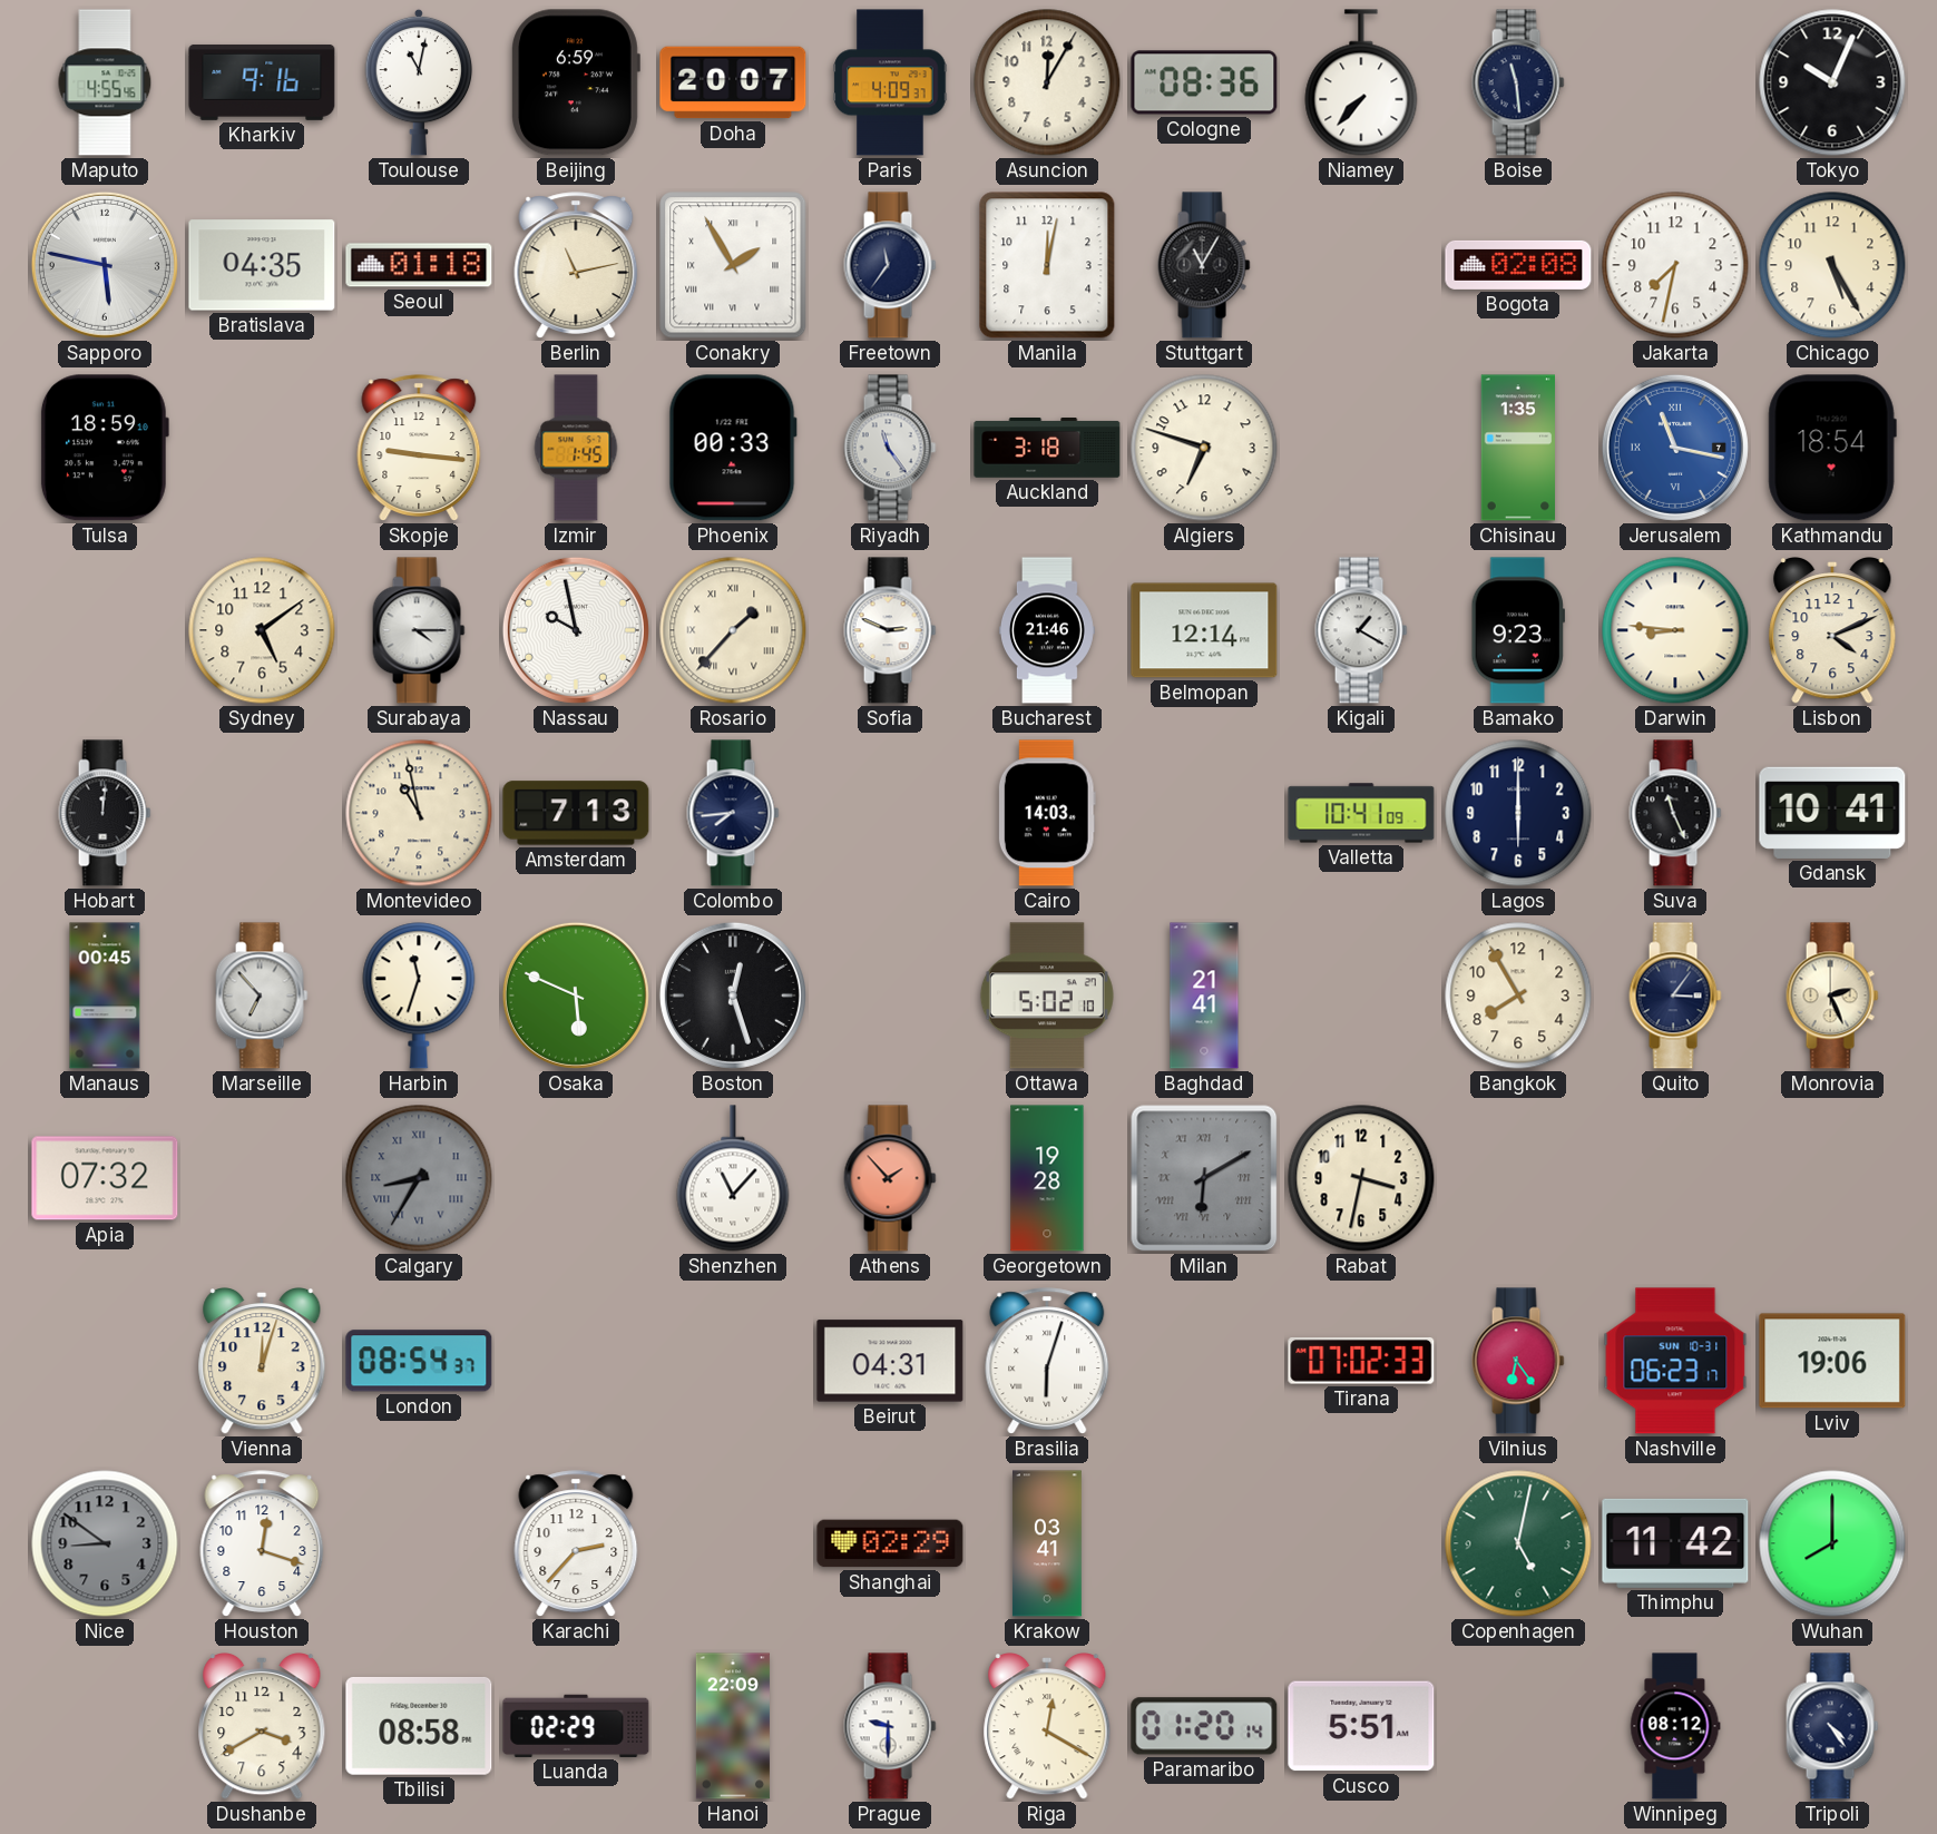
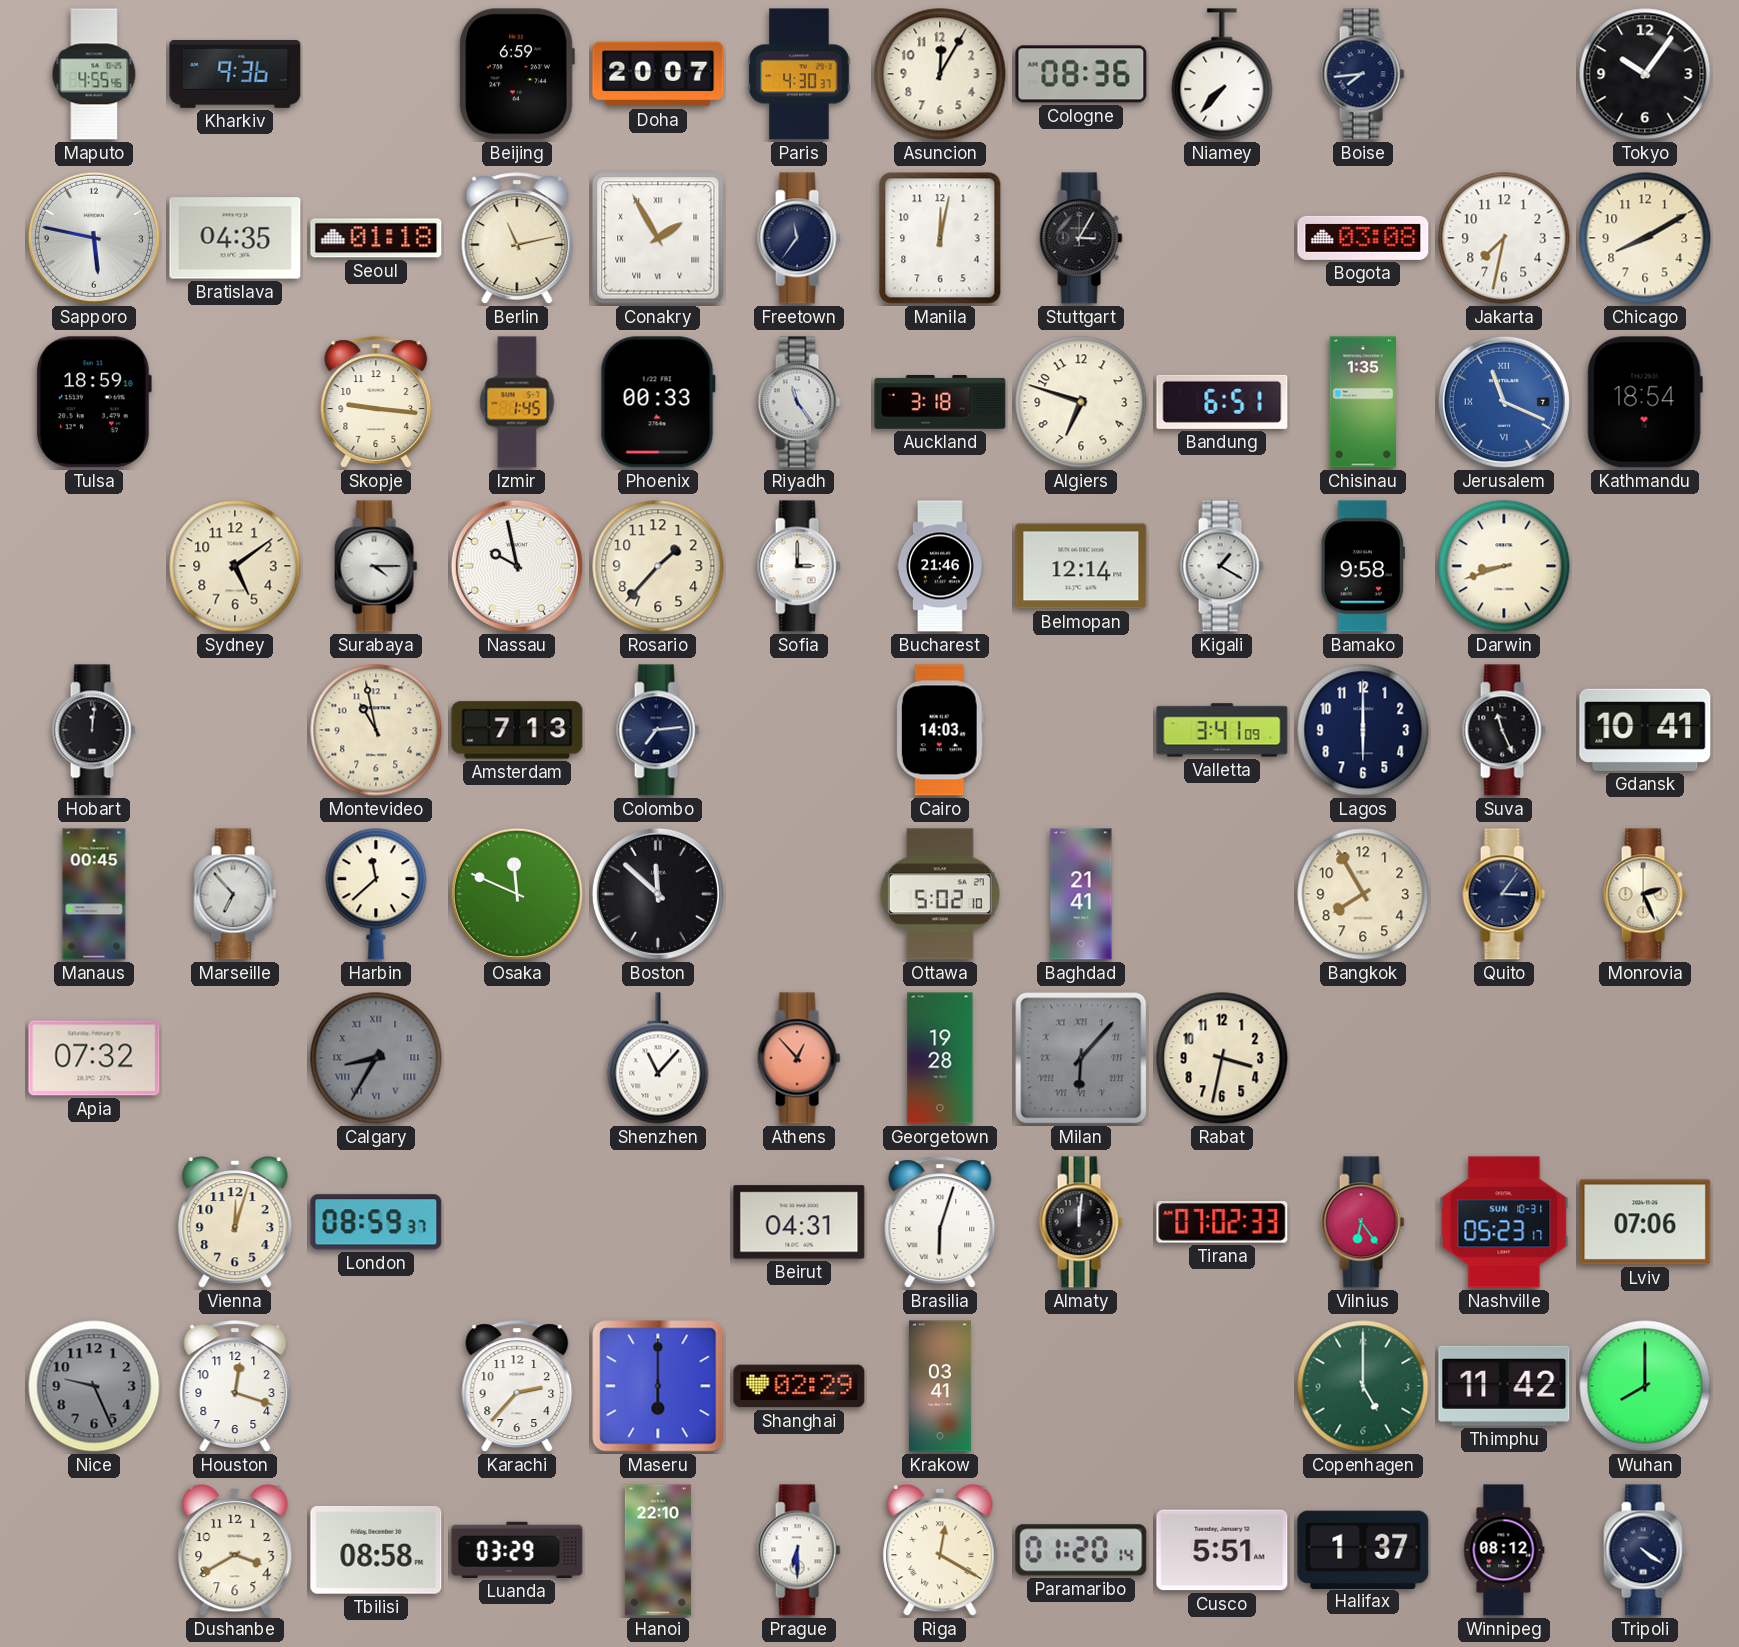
Kharkiv: 9:16 -> 9:36 (235, 74)
Toulouse: 11:02 -> none (419, 82)
Paris: 4:09 -> 4:30 (799, 74)
Boise: 11:29 -> 7:44 (1363, 74)
Tokyo: 10:04 -> 10:06 (1645, 74)
Stuttgart: 11:05 -> 3:05 (1081, 238)
Bogota: 02:08 -> 03:08 (1363, 238)
Chicago: 5:25 -> 8:10 (1645, 238)
Bandung: none -> 6:51 (1222, 402)
Jerusalem: 11:17 -> 11:19 (1504, 402)
Rosario numerals: Roman -> Arabic (658, 566)
Sofia: 2:49 -> 3:00 (799, 566)
Bamako: 9:23 -> 9:58 (1363, 566)
Darwin: 8:46 -> 8:42 (1504, 566)
Lisbon: 4:11 -> none (1832, 630)
Colombo: 7:44 -> 7:14 (658, 730)
Valletta: 10:41 -> 3:41 (1222, 730)
Harbin: 11:33 -> 11:38 (376, 894)
Osaka: 5:49 -> 11:49 (517, 894)
Boston: 12:27 -> 11:52 (658, 894)
Athens: 1:53 -> 12:53 (799, 1058)
Milan: 6:10 -> 6:07 (1081, 1058)
London: 08:54 -> 08:59 (376, 1222)
Almaty: none -> 12:01 (1081, 1222)
Nashville: 06:23 -> 05:23 (1504, 1222)
Lviv: 19:06 -> 07:06 (1645, 1222)
Nice: 8:51 -> 9:26 (94, 1386)
Maseru: none -> 6:00 (658, 1386)
Copenhagen: 5:02 -> 5:00 (1363, 1386)
Luanda: 02:29 -> 03:29 (517, 1550)
Hanoi: 22:09 -> 22:10 (658, 1550)
Prague: 9:30 -> 6:30 (799, 1550)
Halifax: none -> 1:37 (1363, 1549)
Tripoli: 4:24 -> 4:21 (1645, 1550)
